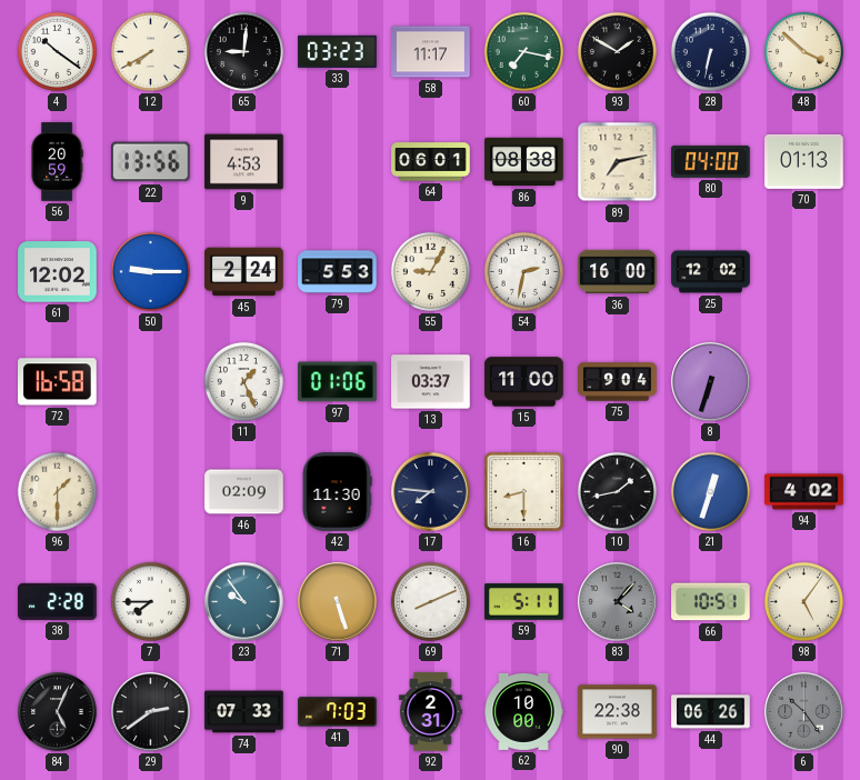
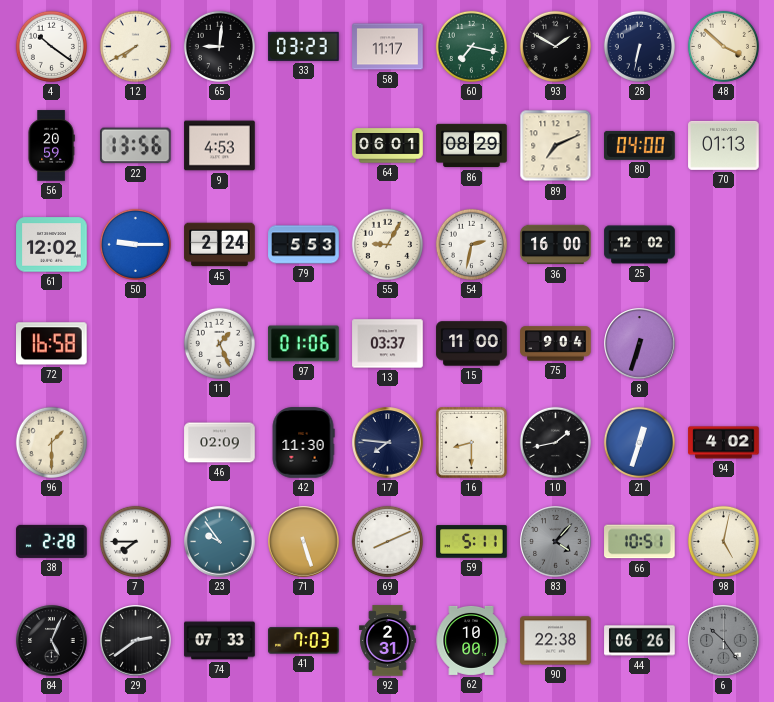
86: 08:38 -> 08:29 (472, 146)
89: 7:13 -> 7:11 (556, 146)
98: 5:06 -> 5:02 (723, 541)
